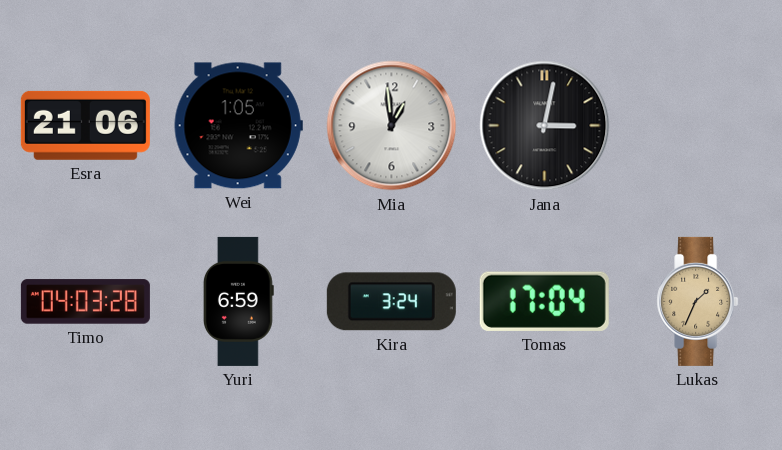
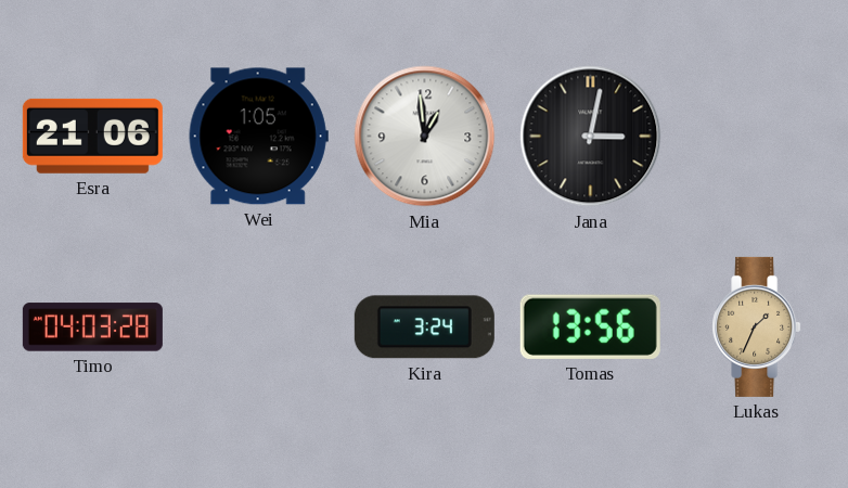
Yuri: 6:59 -> none (238, 301)
Tomas: 17:04 -> 13:56 (590, 326)
